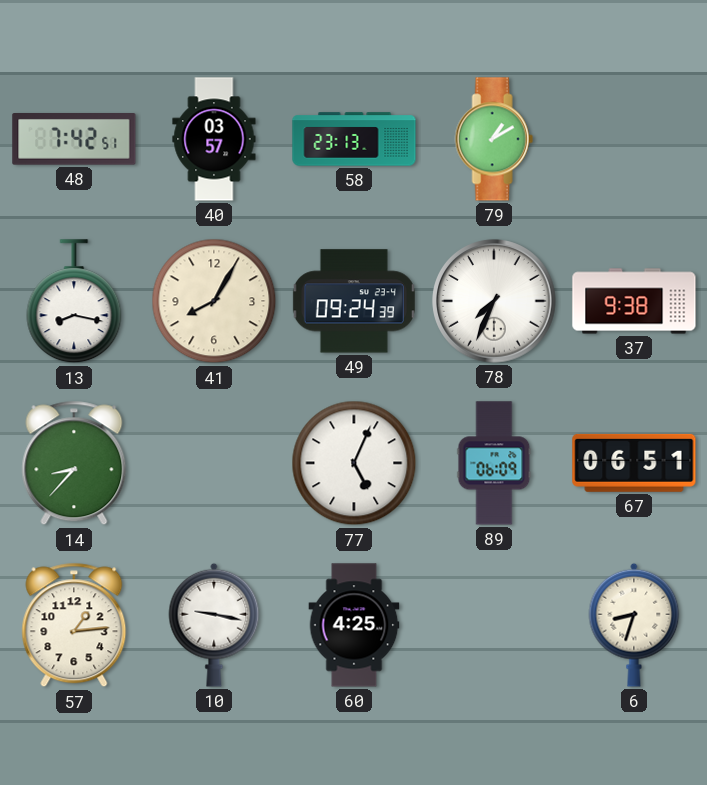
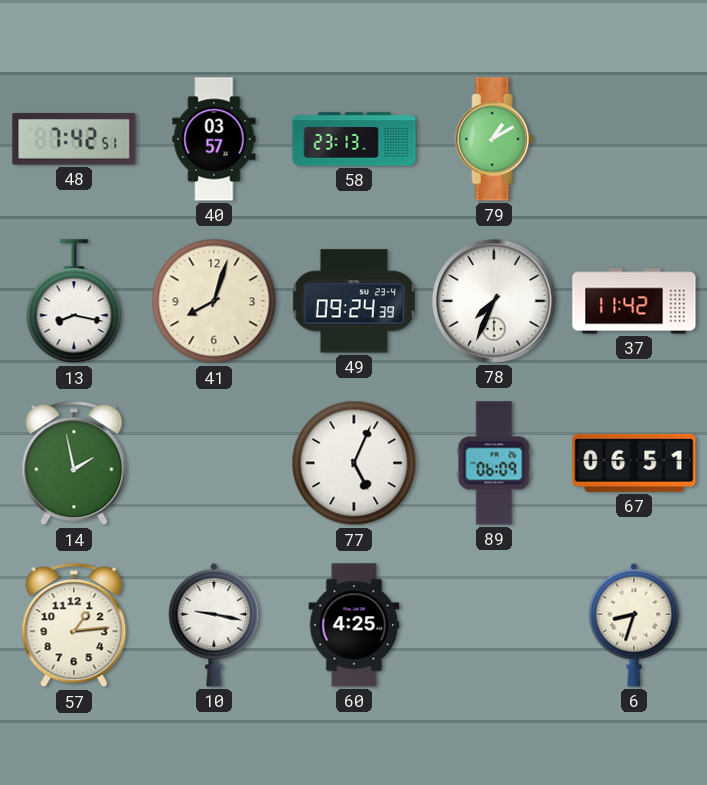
41: 8:05 -> 8:03 (214, 301)
37: 9:38 -> 11:42 (634, 301)
14: 8:37 -> 1:58 (74, 463)
